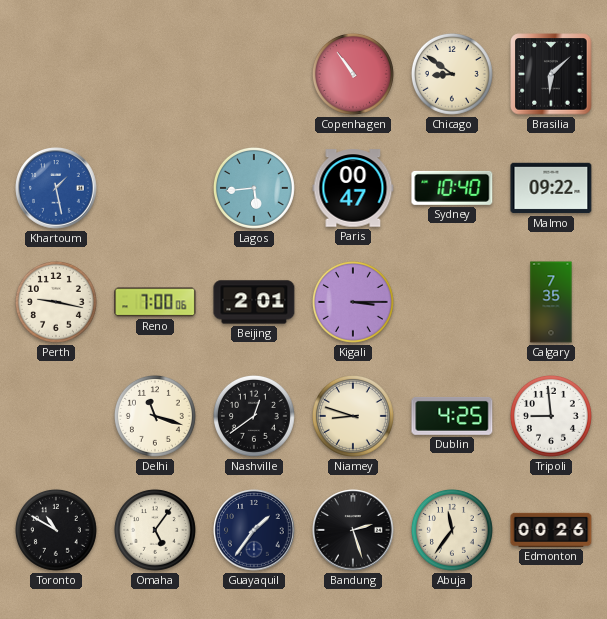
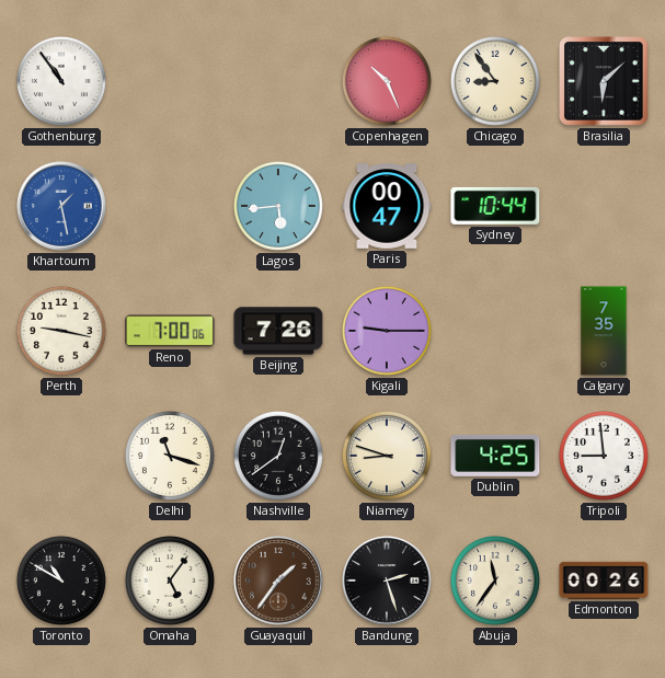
Gothenburg: none -> 10:54 (61, 81)
Copenhagen: 10:54 -> 10:26 (387, 81)
Chicago: 8:51 -> 8:54 (495, 81)
Sydney: 10:40 -> 10:44 (495, 206)
Malmo: 09:22 -> none (551, 188)
Beijing: 2:01 -> 7:26 (278, 331)
Kigali: 3:15 -> 9:15 (387, 331)
Guayaquil dial: navy -> brown (278, 581)
